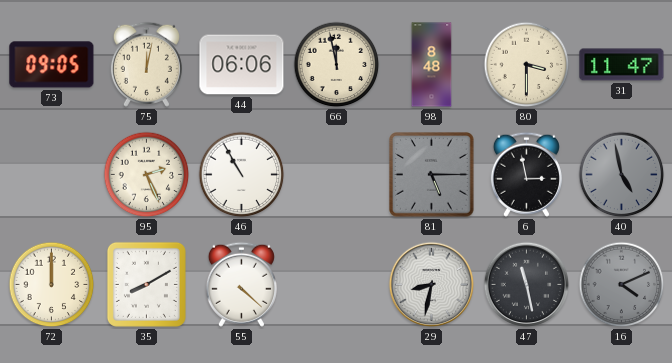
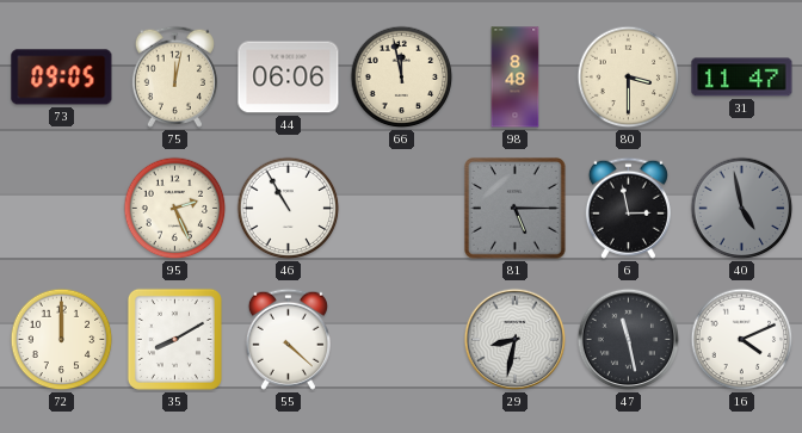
16 dial: grey -> white (742, 340)
